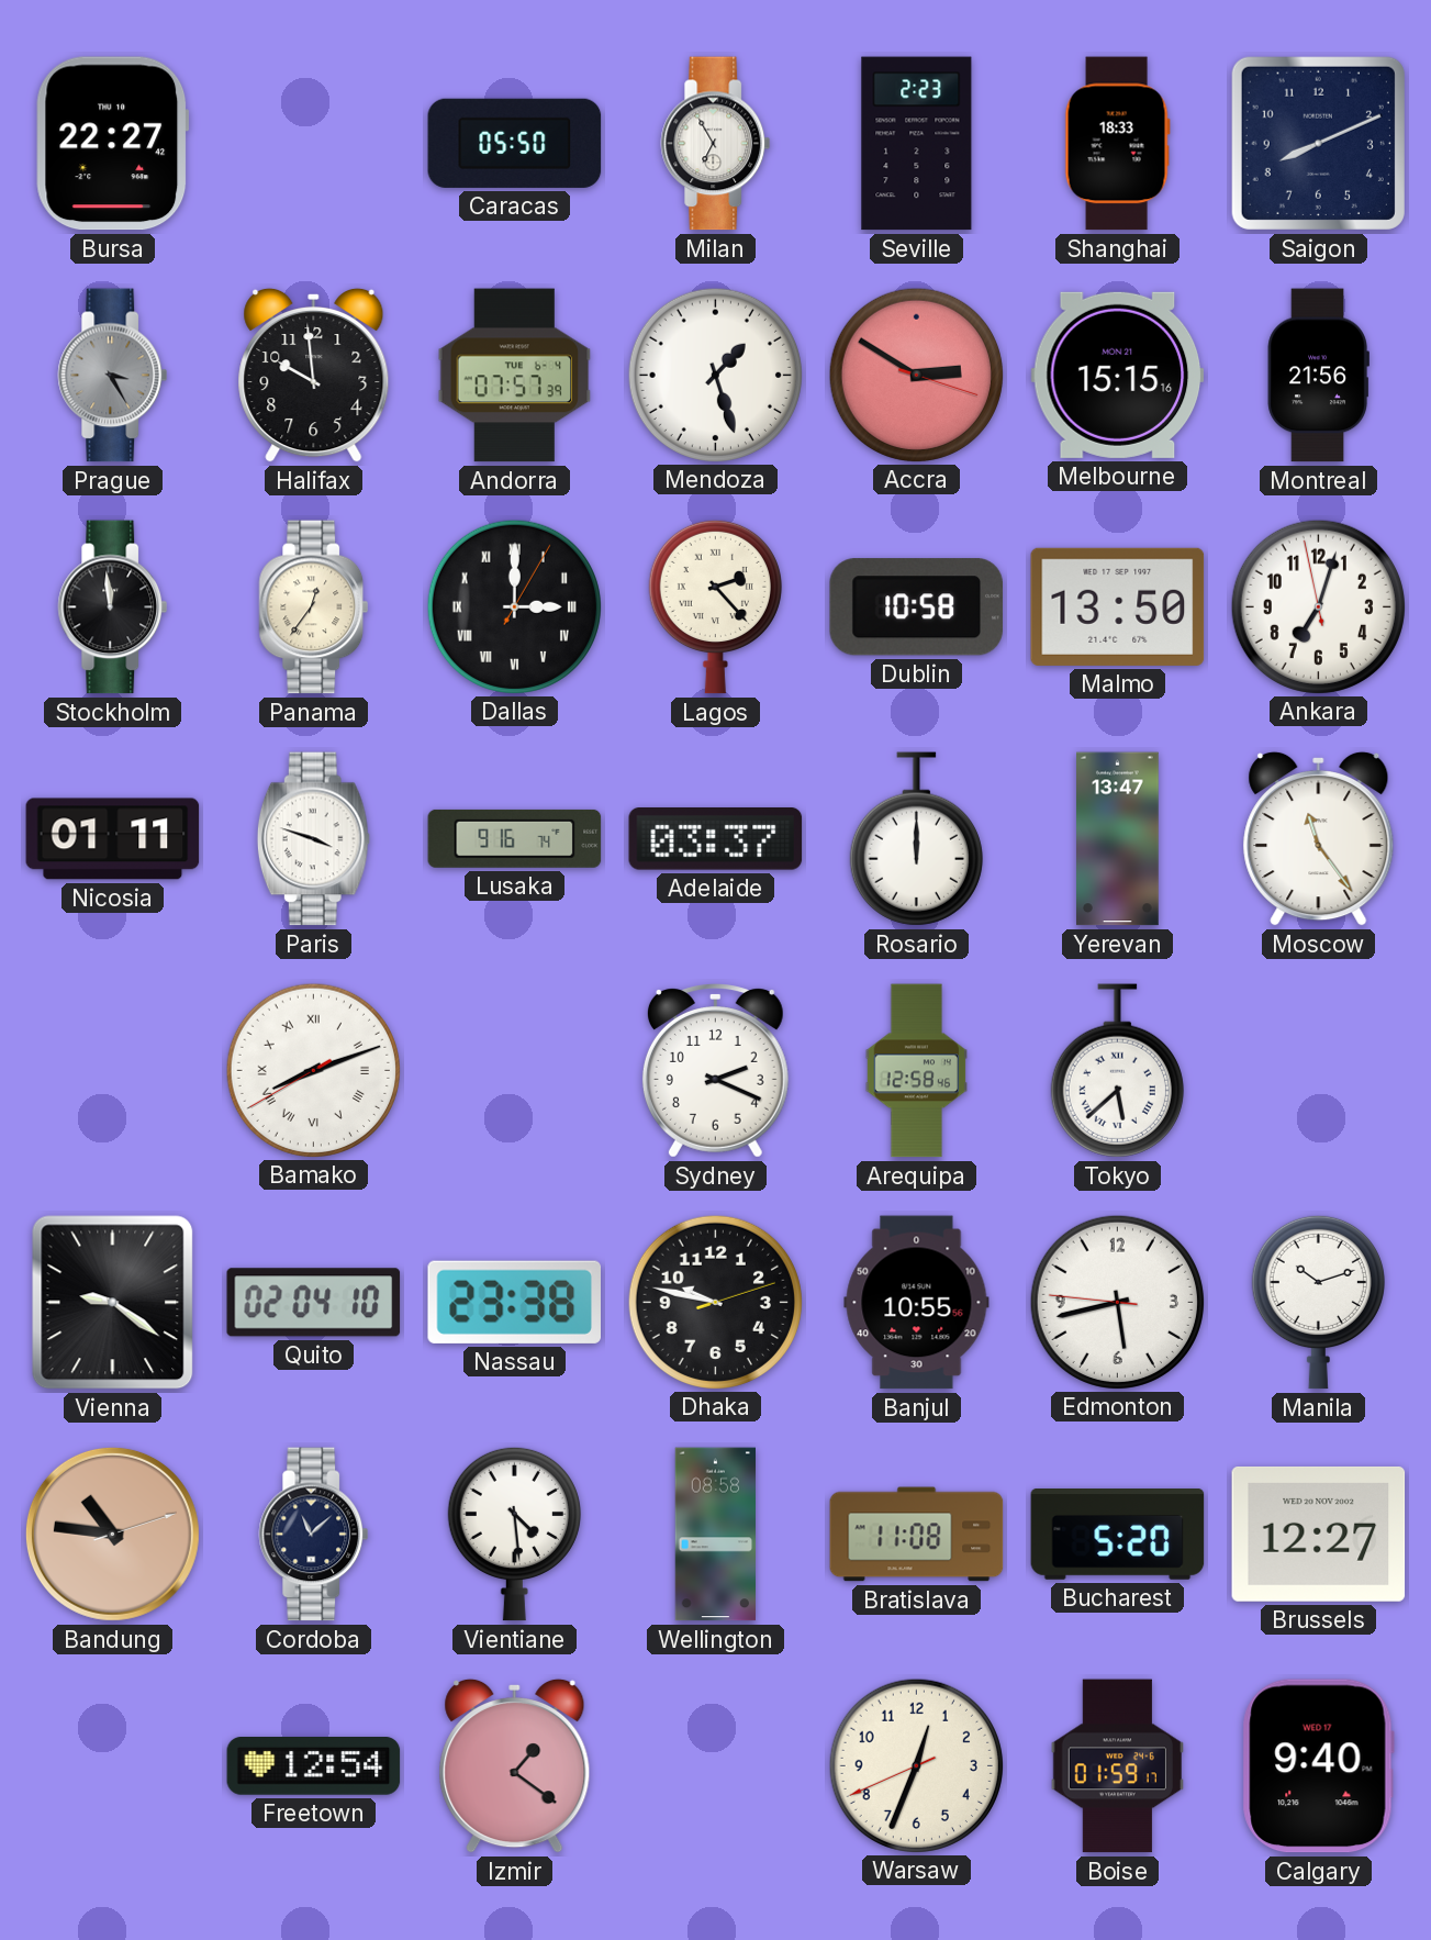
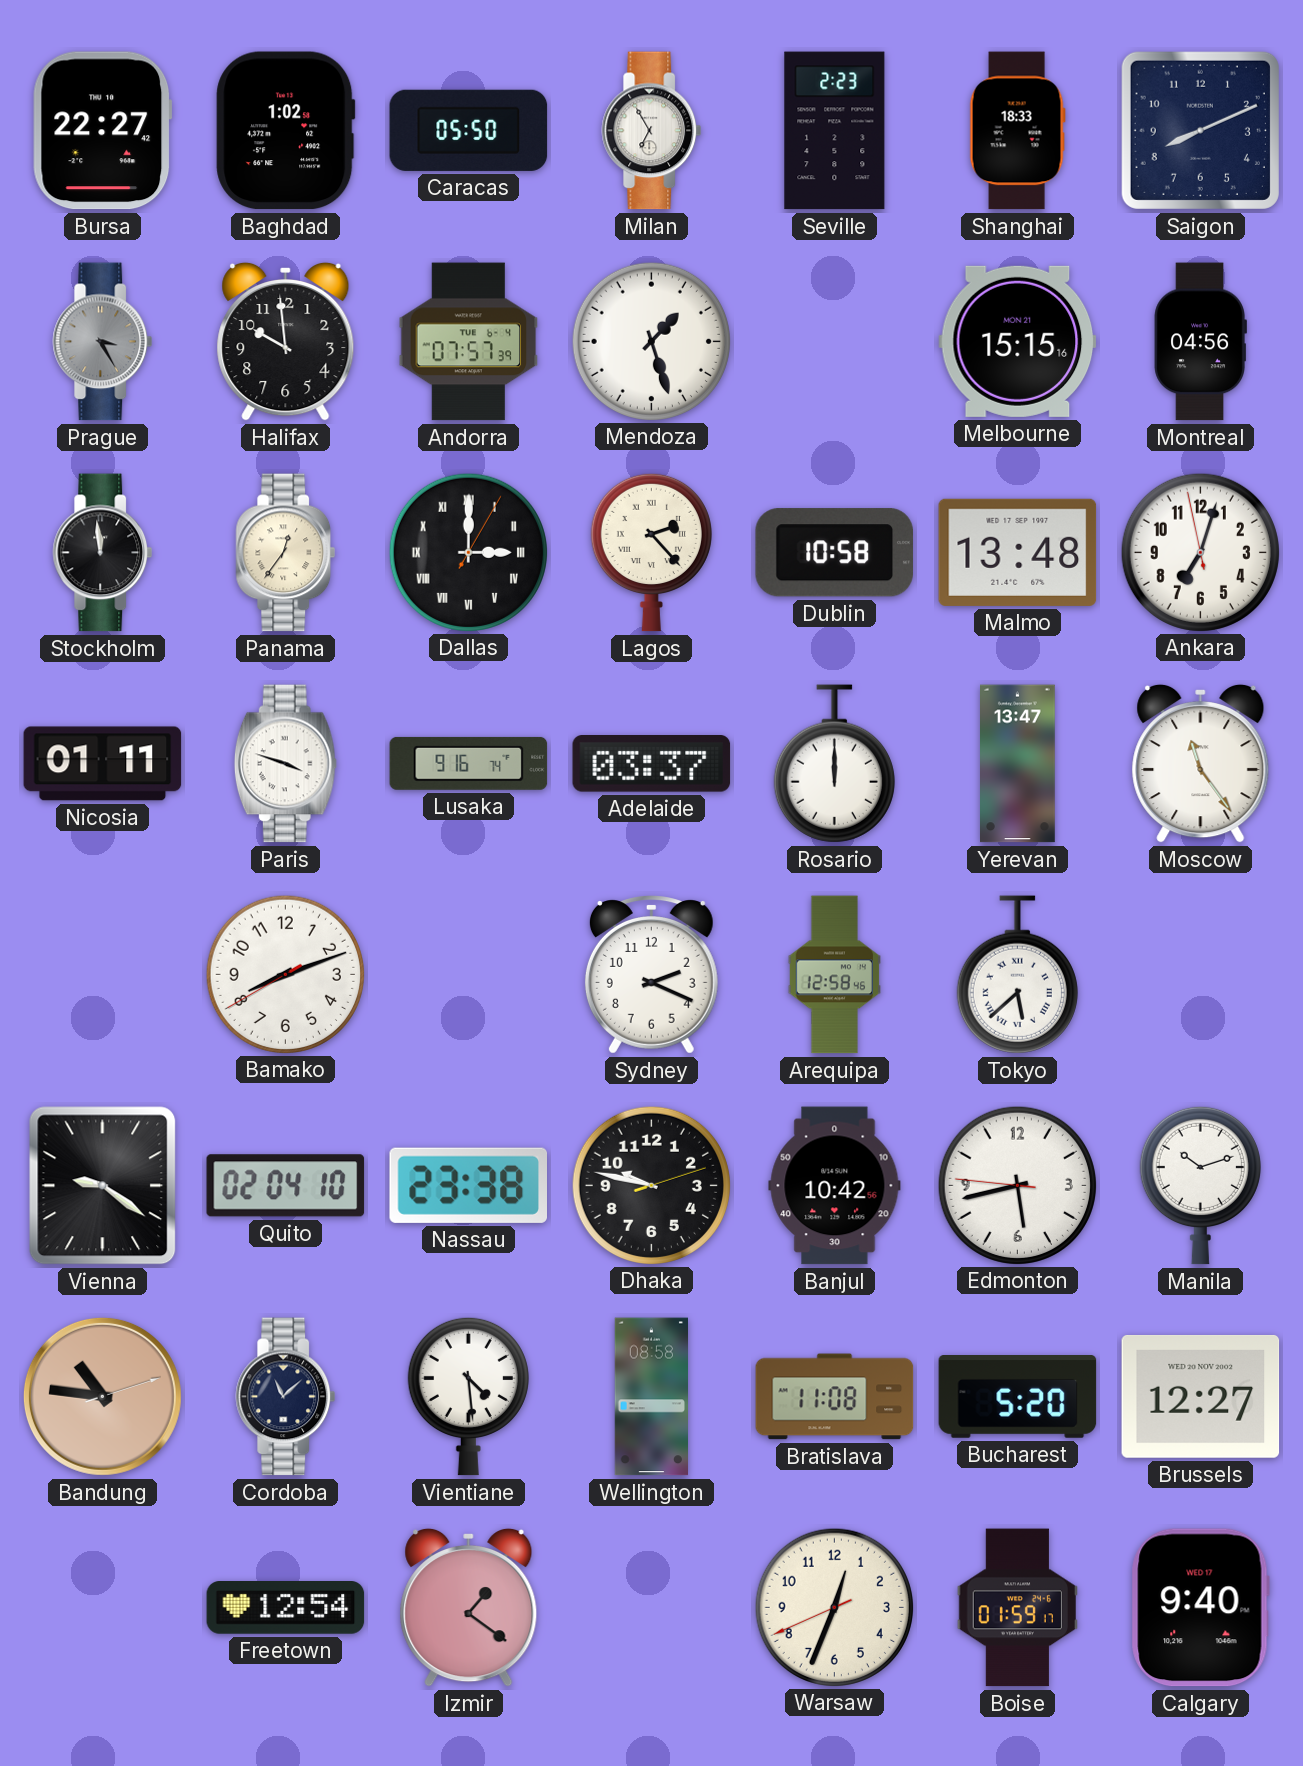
Baghdad: none -> 1:02 (286, 131)
Accra: 2:50 -> none (916, 375)
Montreal: 21:56 -> 04:56 (1200, 342)
Malmo: 13:50 -> 13:48 (1018, 552)
Bamako numerals: Roman -> Arabic (285, 974)
Banjul: 10:55 -> 10:42 (835, 1186)
